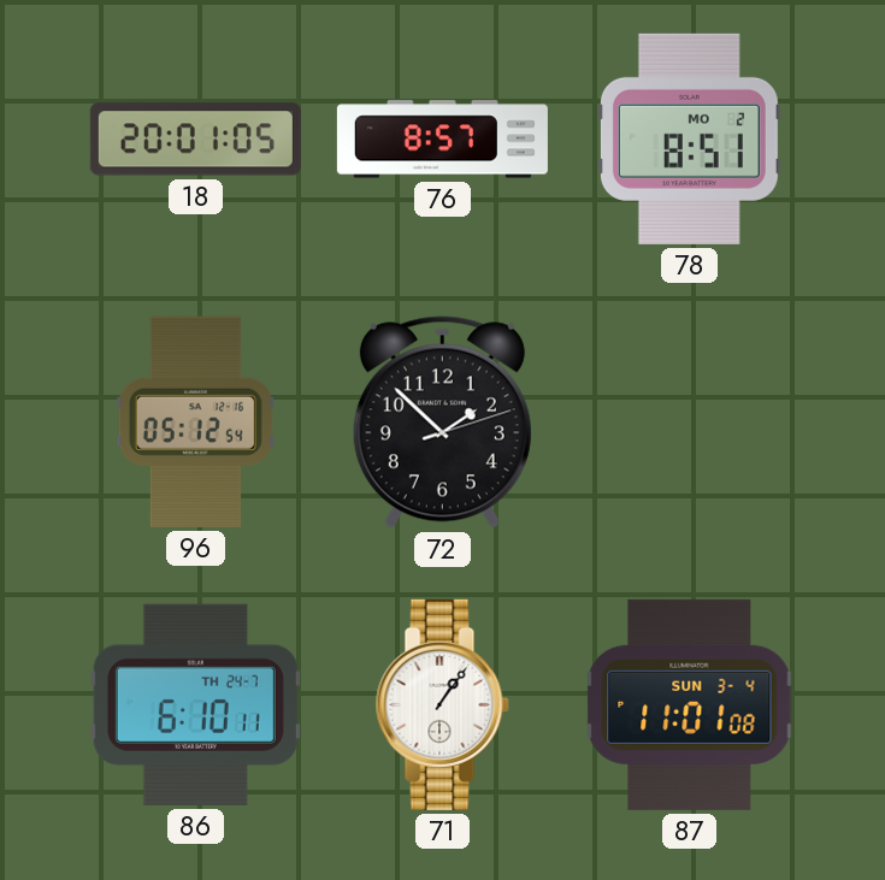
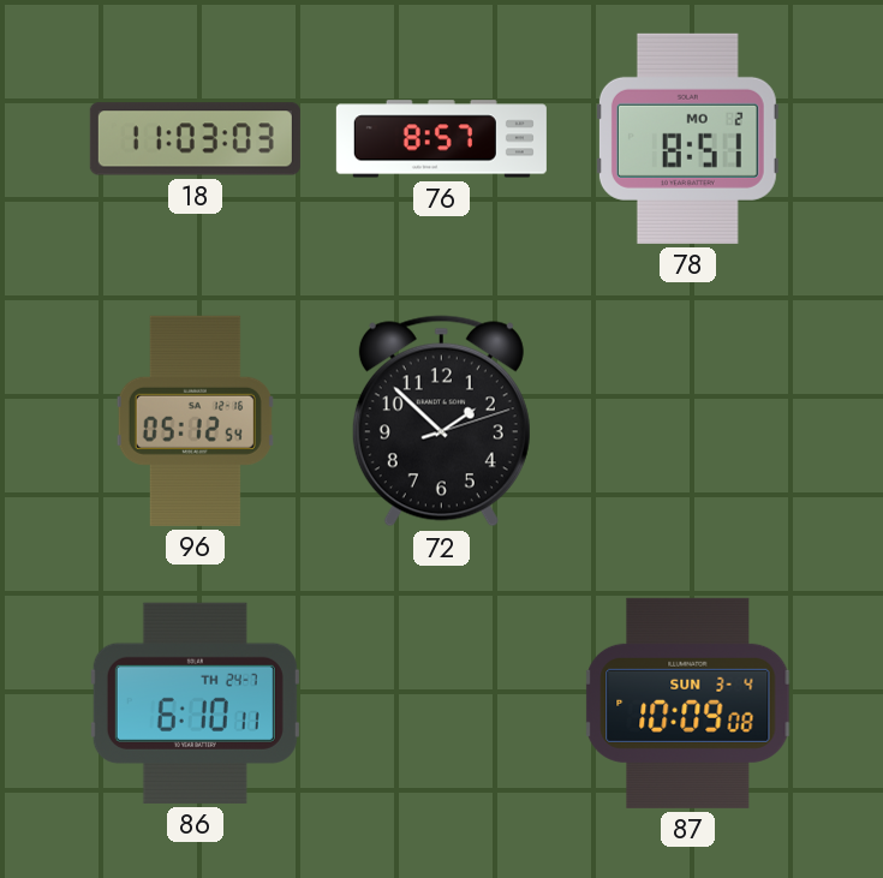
18: 20:01 -> 11:03 (195, 139)
71: 1:06 -> none (442, 704)
87: 11:01 -> 10:09 (688, 703)
